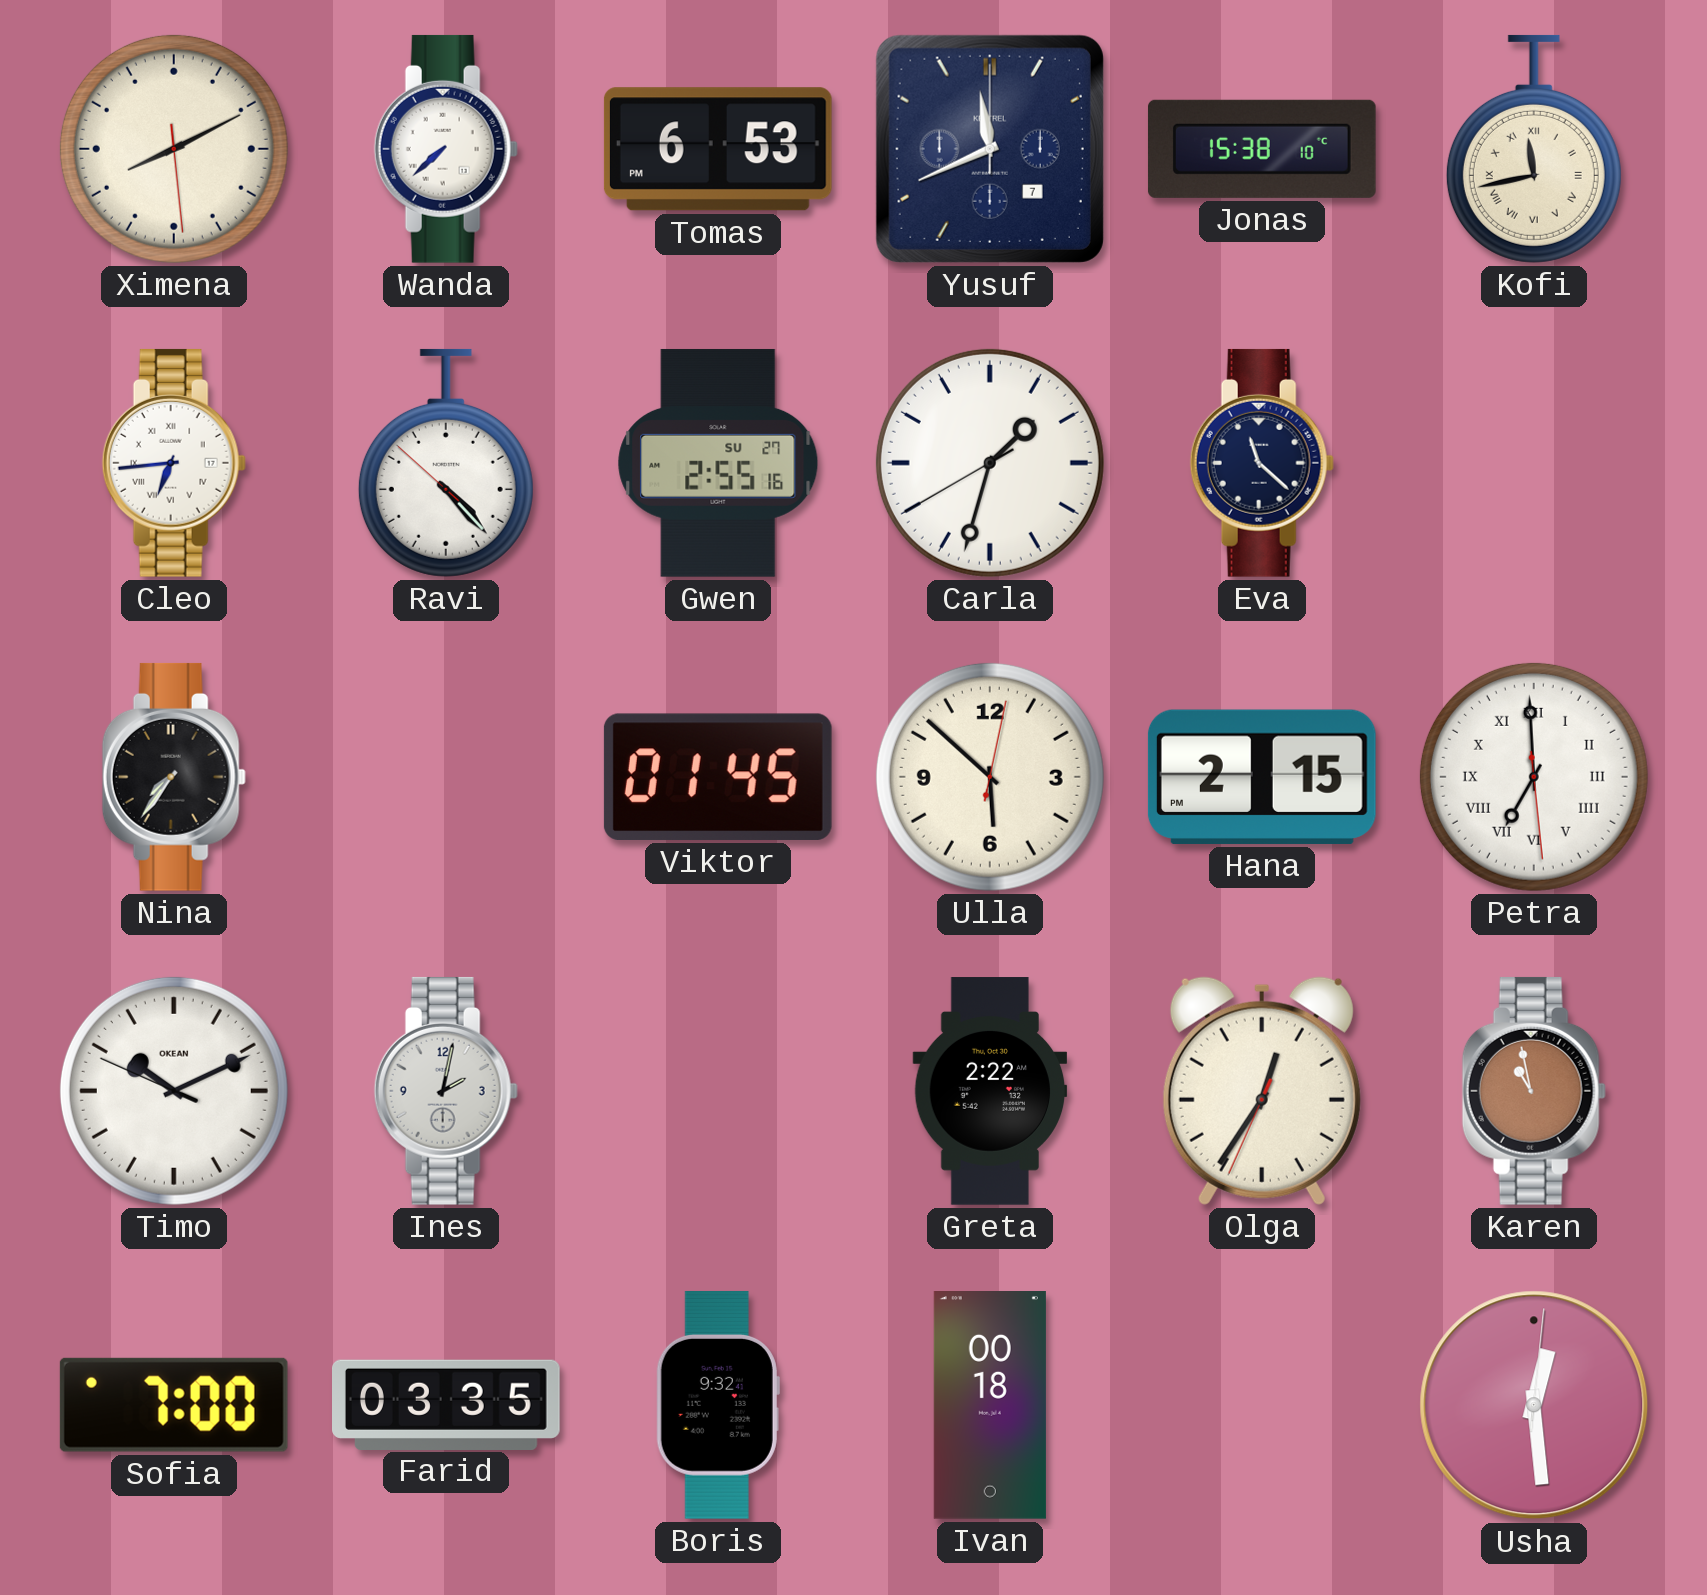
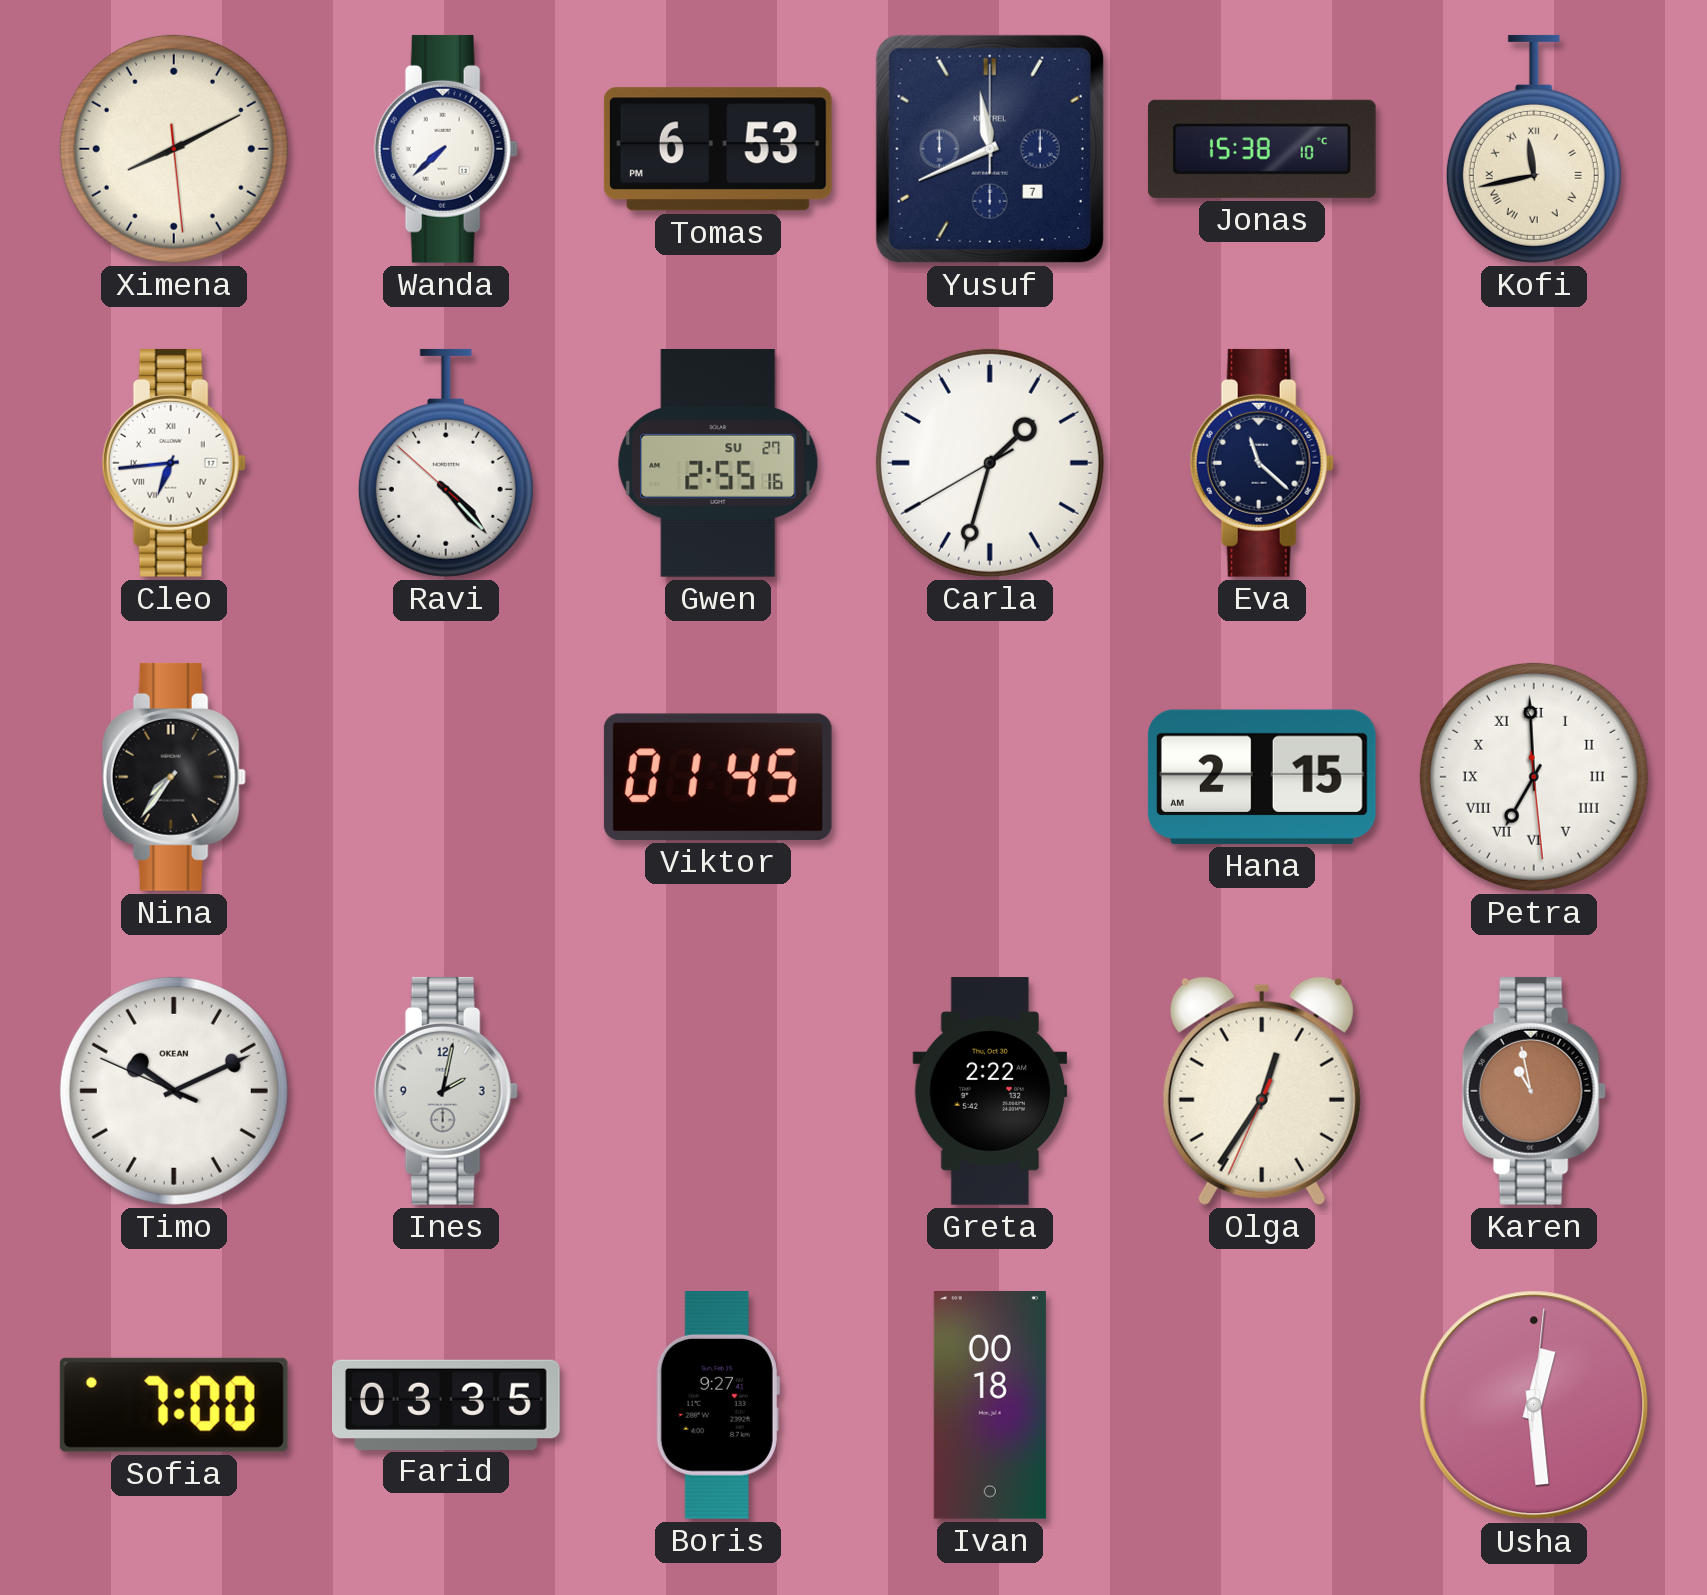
Ulla: 5:52 -> none (990, 777)
Hana: 2:15 PM -> 2:15 AM (1262, 777)
Boris: 9:32 -> 9:27 (718, 1405)
